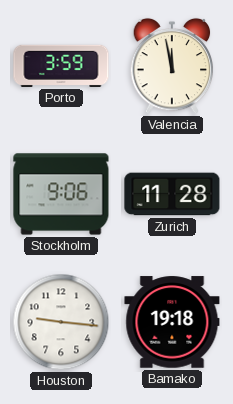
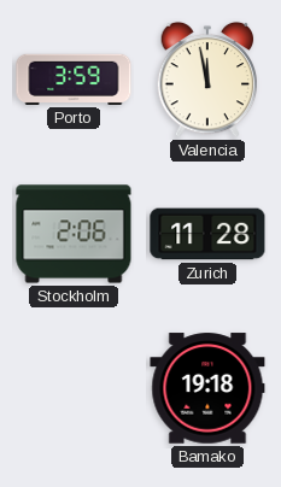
Stockholm: 9:06 -> 2:06 (74, 234)
Houston: 9:16 -> none (61, 322)
